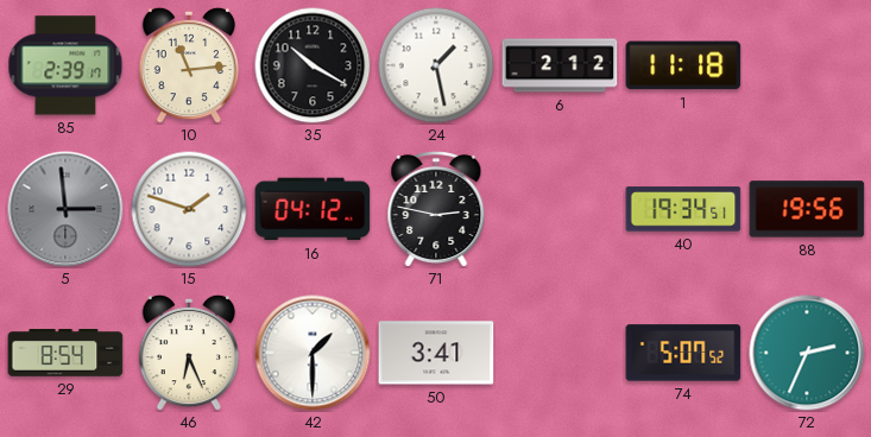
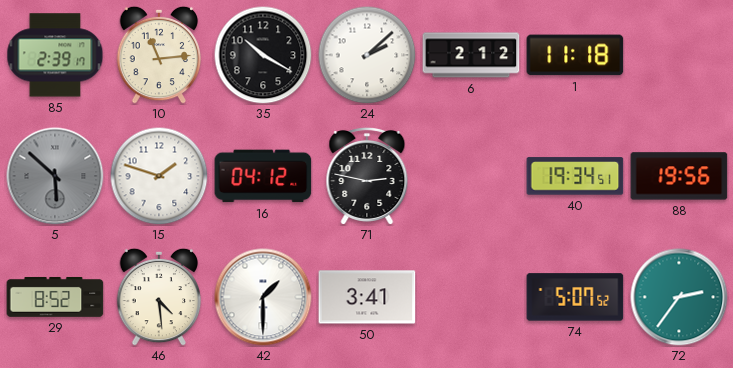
24: 1:28 -> 2:08 (367, 55)
5: 2:59 -> 5:52 (55, 176)
29: 8:54 -> 8:52 (55, 297)
46: 6:26 -> 4:29 (159, 297)
72: 2:34 -> 2:36 (679, 297)
